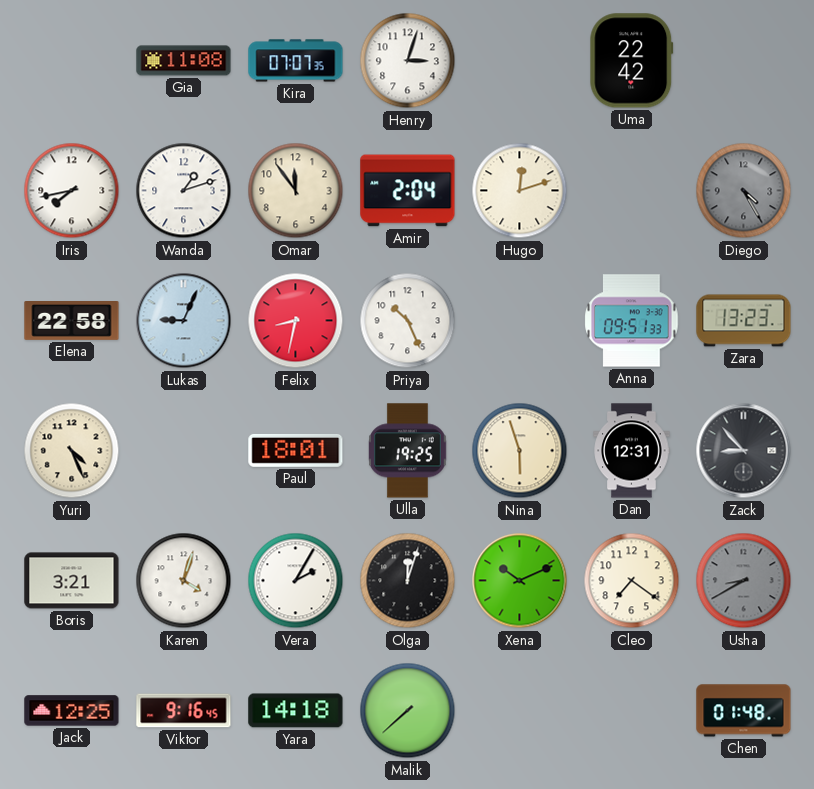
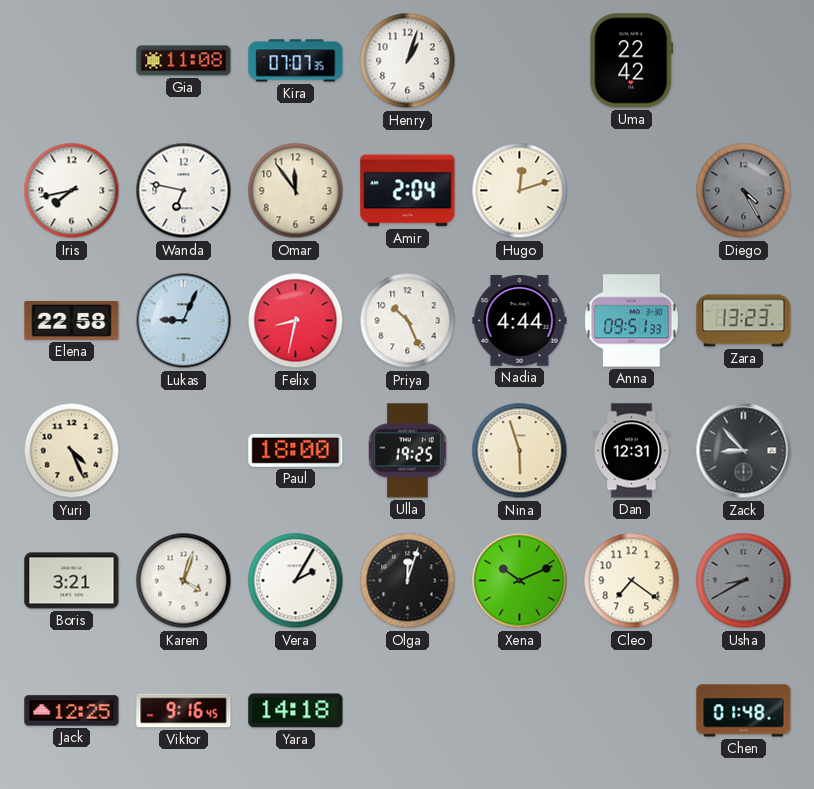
Henry: 3:03 -> 1:03 (408, 61)
Wanda: 1:12 -> 6:47 (184, 191)
Nadia: none -> 4:44 (520, 321)
Paul: 18:01 -> 18:00 (296, 450)
Malik: 7:38 -> none (408, 711)
